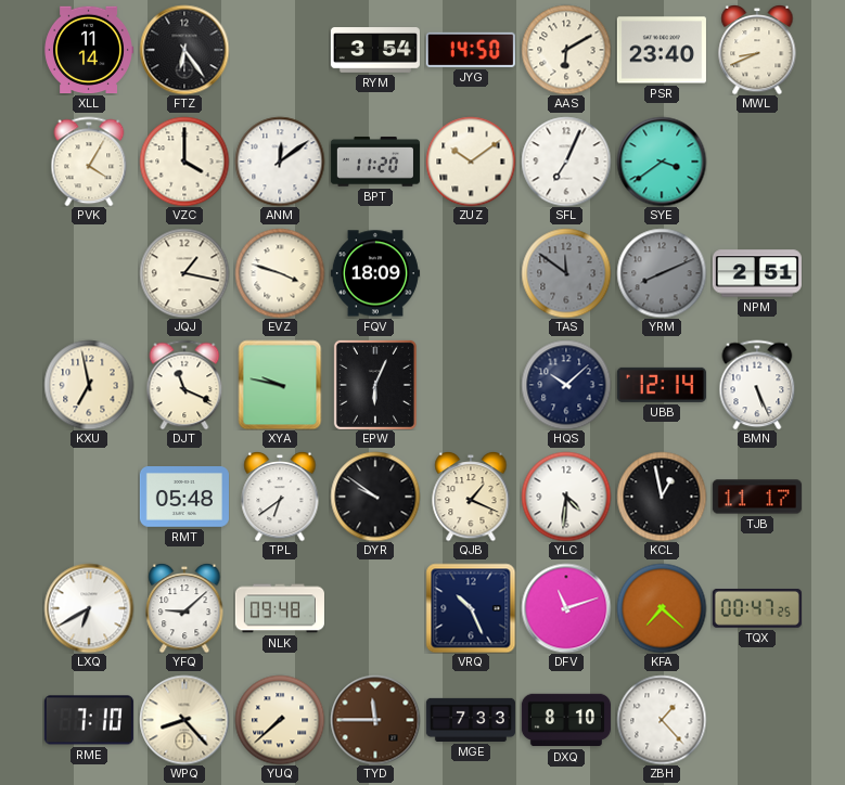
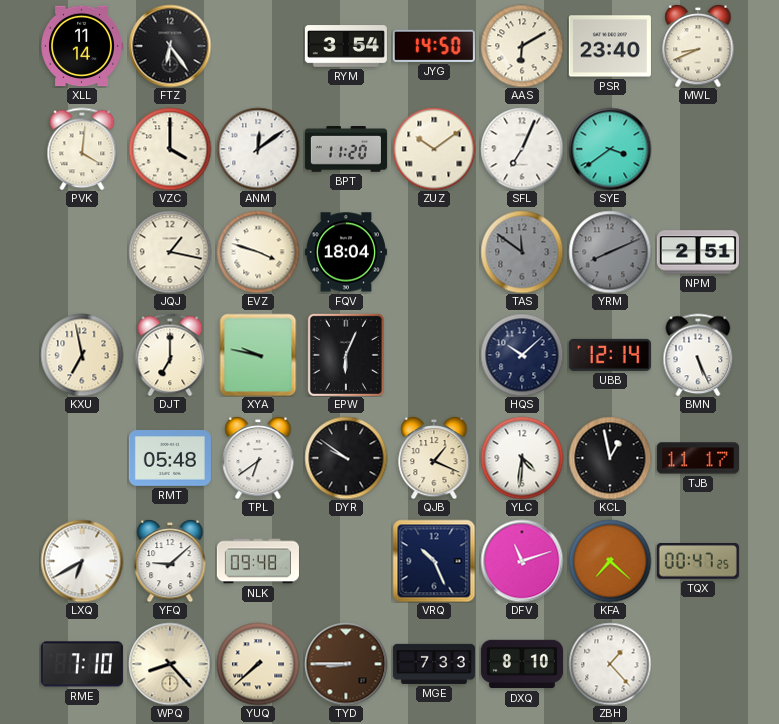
PVK: 4:05 -> 4:01 (82, 149)
FQV: 18:09 -> 18:04 (346, 252)
DJT: 11:19 -> 7:00 (170, 355)
TYD: 11:45 -> 8:45 (346, 664)
